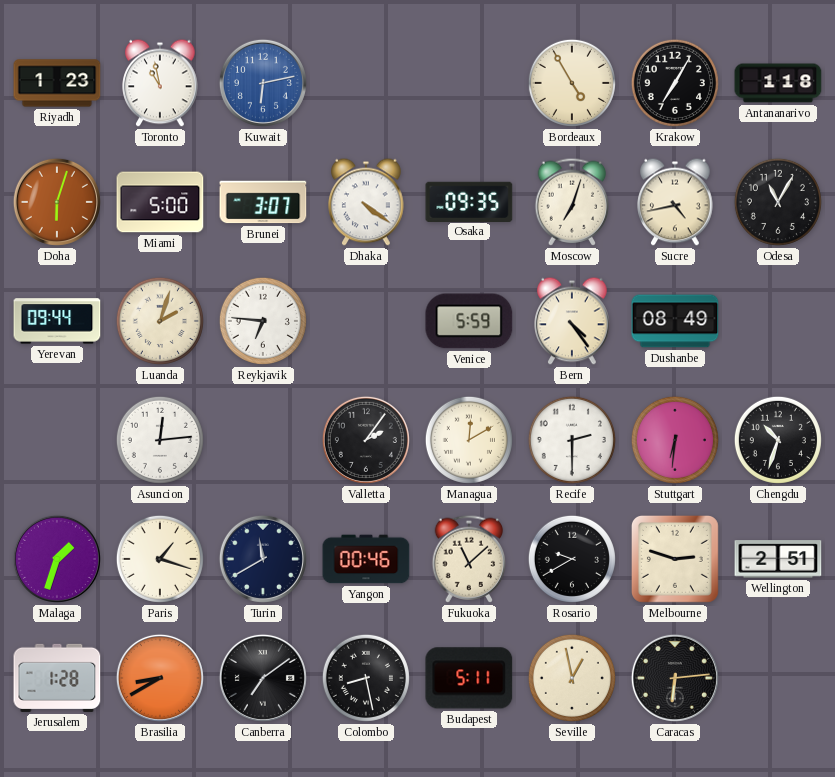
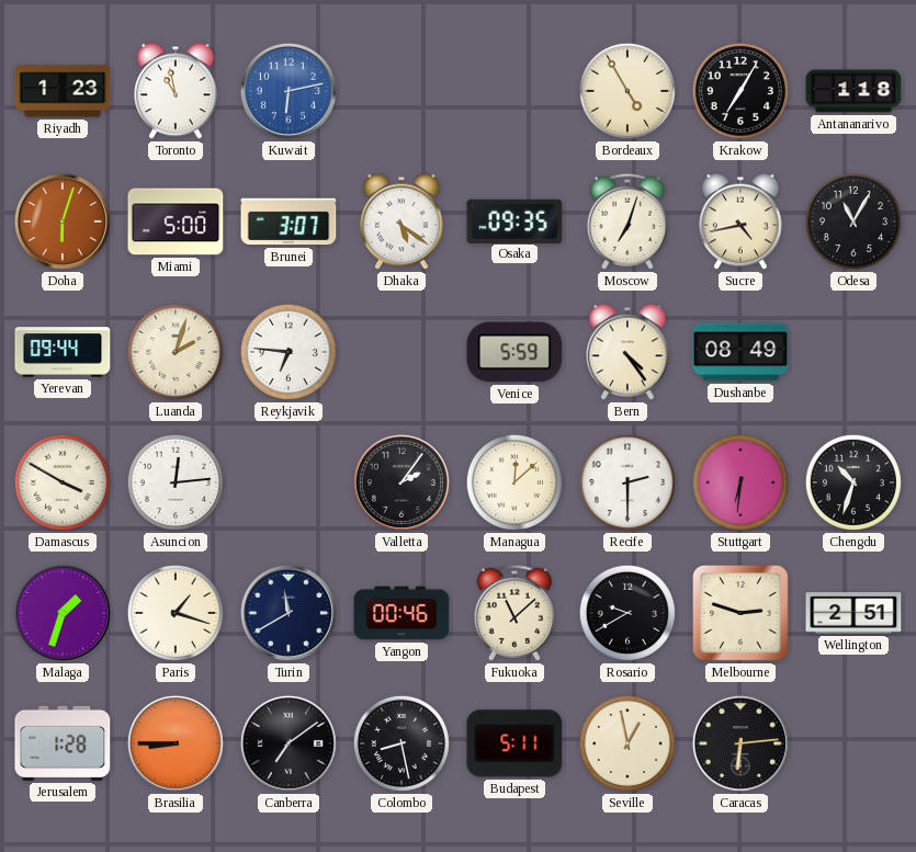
Dhaka: 4:21 -> 5:21 (402, 221)
Damascus: none -> 3:50 (63, 482)
Managua: 12:10 -> 12:08 (514, 482)
Brasilia: 8:40 -> 8:45 (176, 743)
